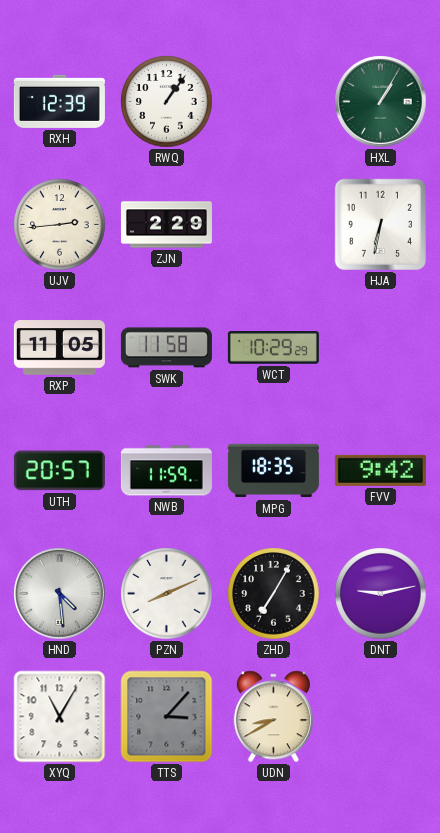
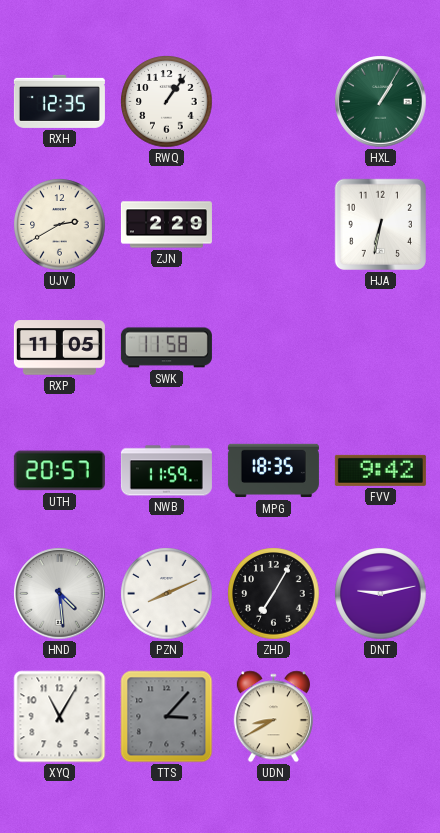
RXH: 12:39 -> 12:35 (59, 101)
UJV: 2:44 -> 2:40 (60, 225)
WCT: 10:29 -> none (273, 348)
